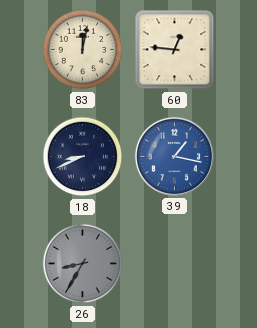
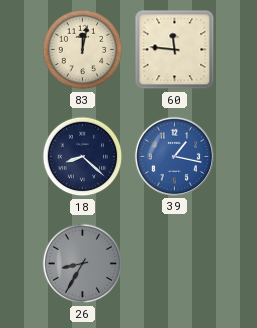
60: 12:46 -> 11:46 (175, 50)
18: 8:41 -> 8:22 (83, 157)
